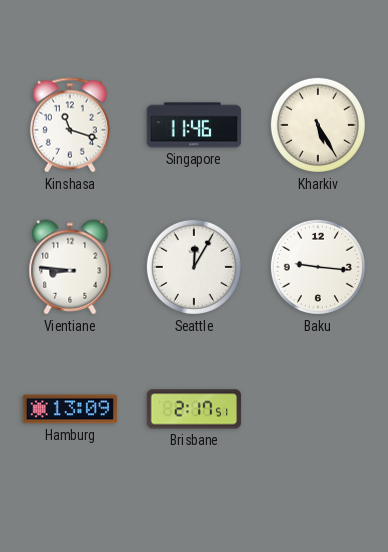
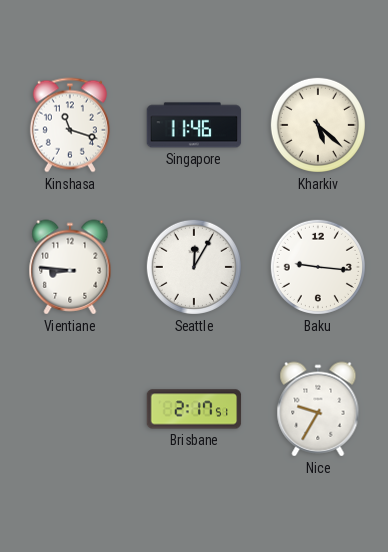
Kharkiv: 5:25 -> 5:22 (318, 125)
Hamburg: 13:09 -> none (70, 409)
Nice: none -> 9:35 (318, 409)
